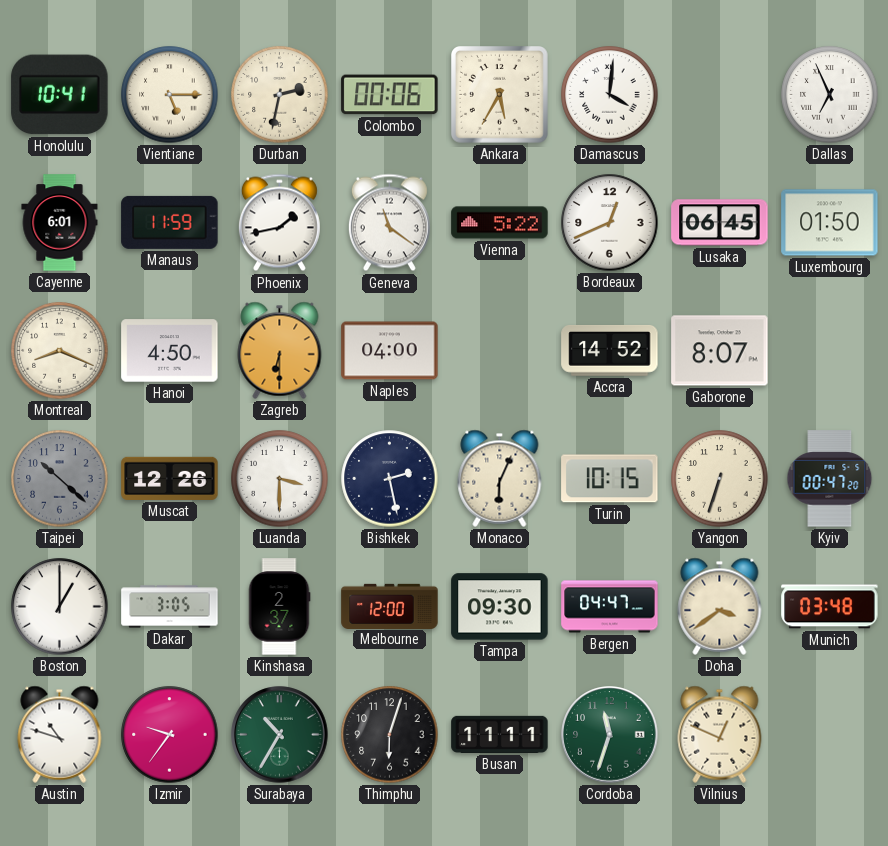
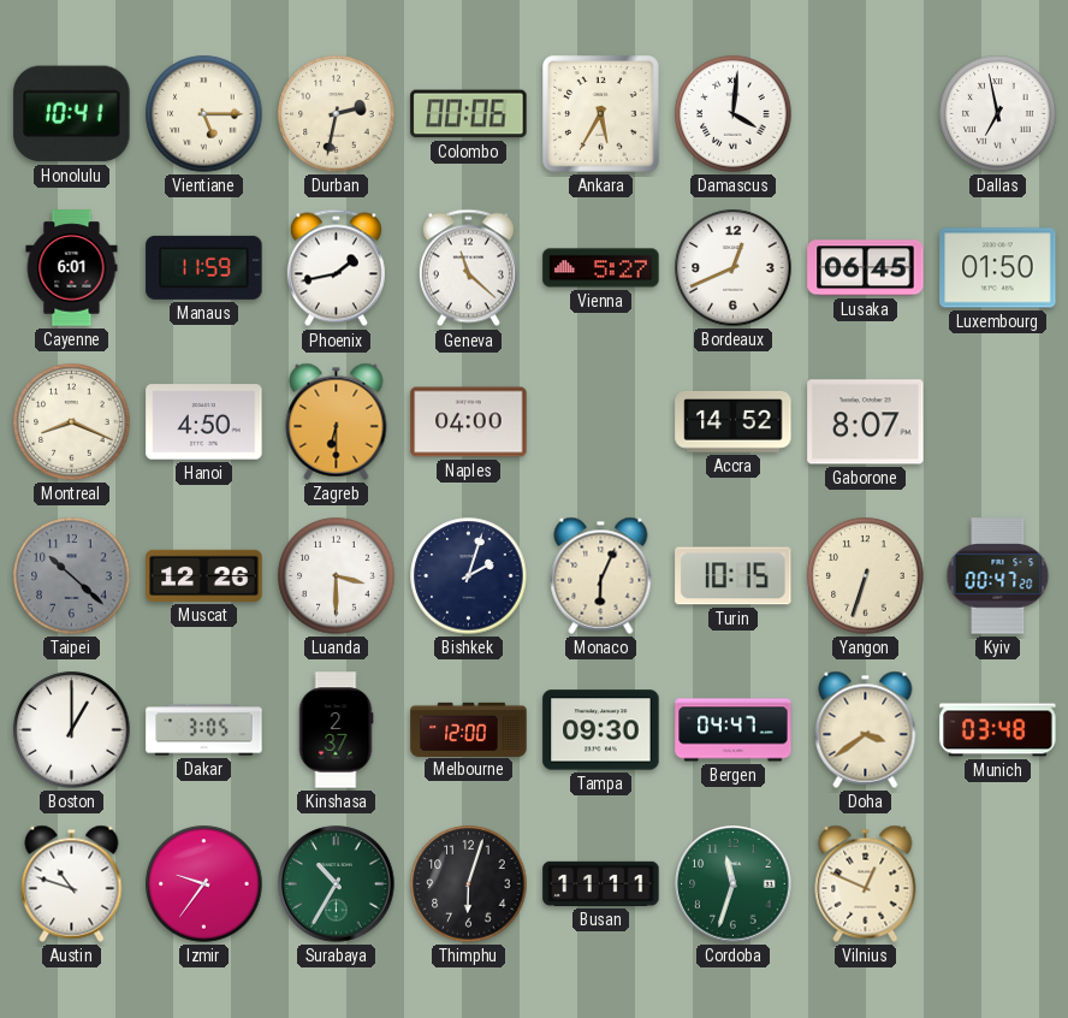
Dallas: 6:56 -> 6:58 (998, 114)
Geneva: 11:21 -> 11:22 (468, 268)
Vienna: 5:22 -> 5:27 (601, 268)
Bishkek: 2:28 -> 2:03 (469, 576)
